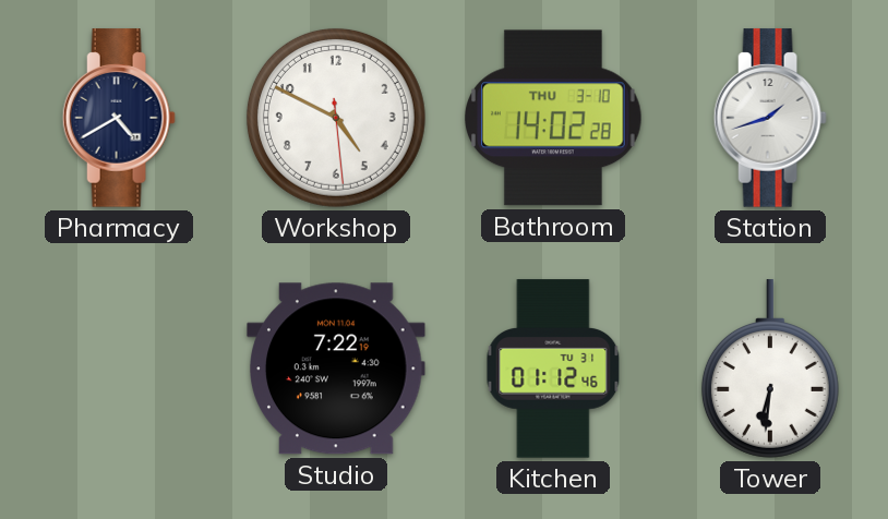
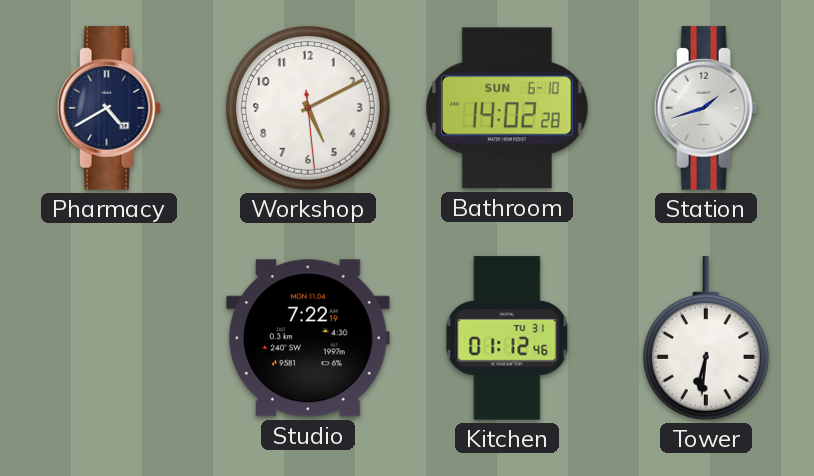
Workshop: 4:49 -> 5:10 (308, 108)
Bathroom date: THU 3-10 -> SUN 6-10 (508, 108)
